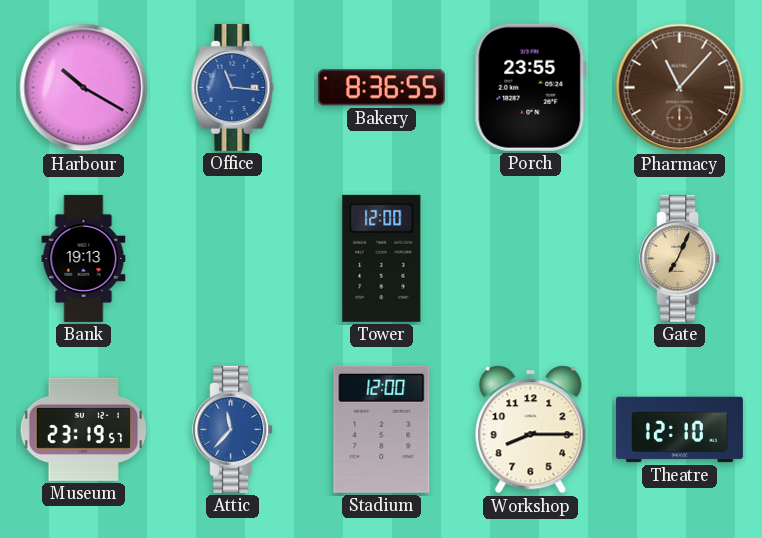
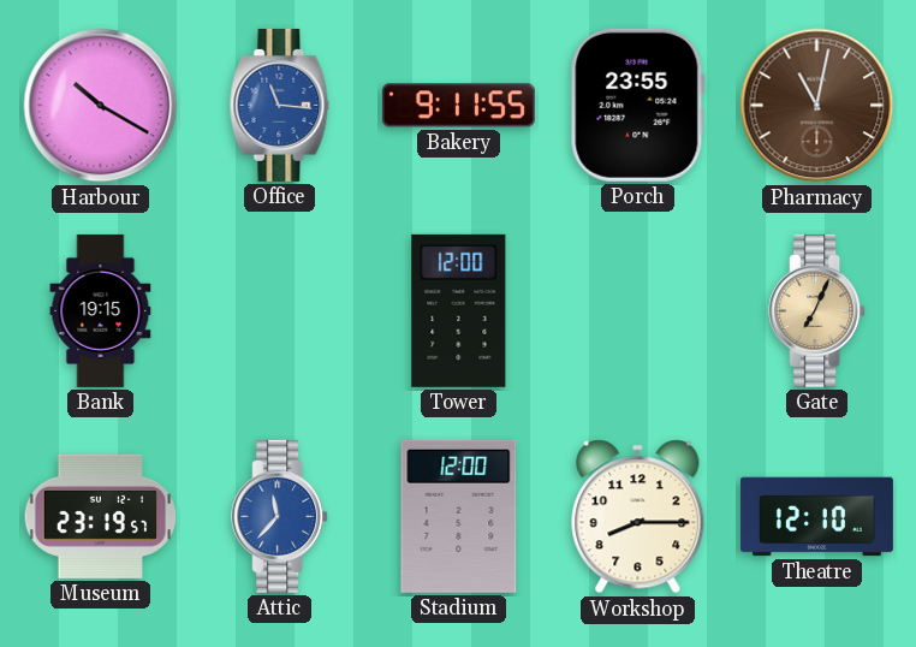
Bakery: 8:36 -> 9:11 (458, 106)
Pharmacy: 11:07 -> 11:02 (817, 106)
Bank: 19:13 -> 19:15 (101, 310)
